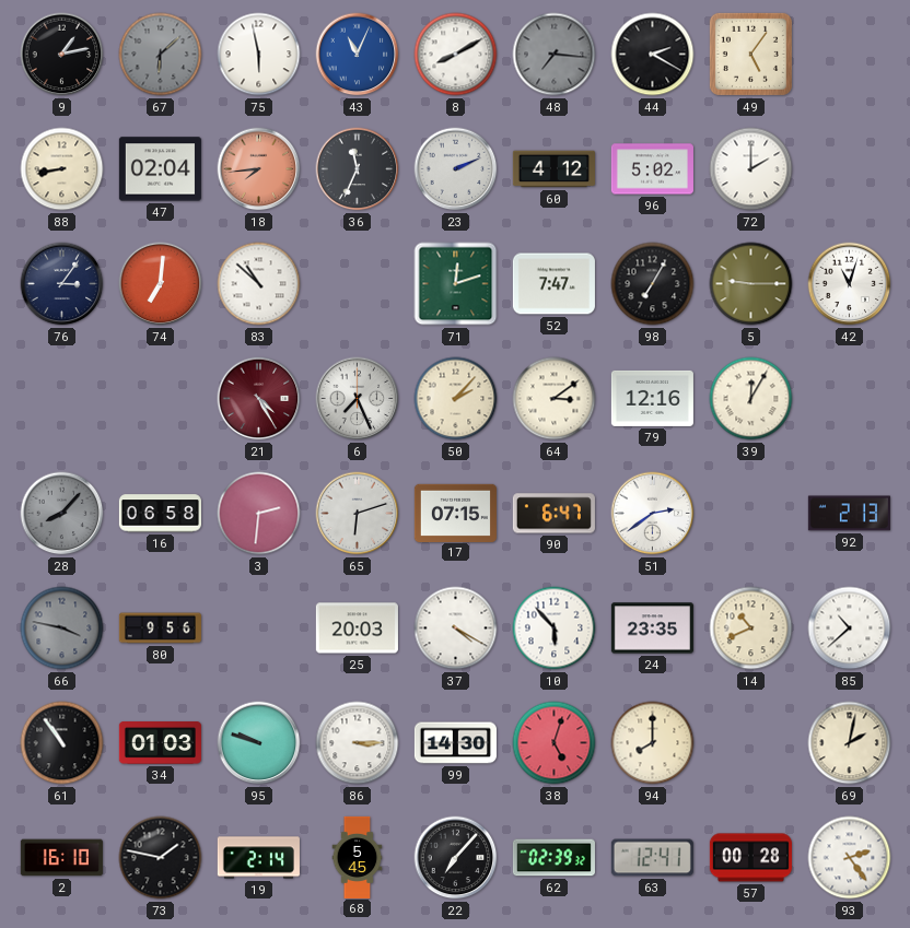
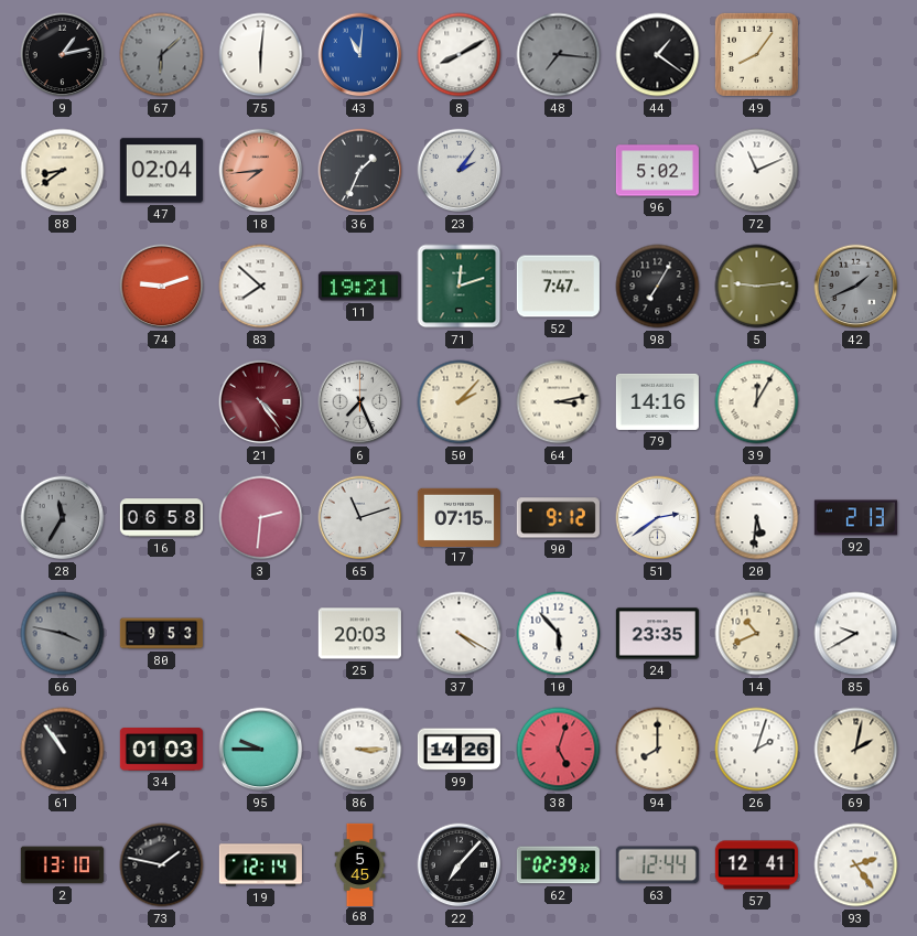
75: 5:58 -> 6:01 (261, 55)
43: 11:04 -> 11:01 (360, 55)
44: 2:20 -> 1:21 (658, 55)
49: 5:06 -> 8:06 (756, 54)
88: 8:43 -> 8:39 (63, 171)
36: 11:34 -> 1:34 (360, 171)
23: 2:11 -> 2:06 (460, 171)
60: 4:12 -> none (553, 169)
72: 2:00 -> 11:11 (757, 171)
76: 3:06 -> none (62, 284)
74: 7:01 -> 9:12 (162, 287)
83: 10:52 -> 7:52 (261, 287)
11: none -> 19:21 (359, 287)
5: 9:15 -> 9:14 (757, 287)
42: 11:03 -> 1:41 (856, 287)
42 dial: white -> grey (856, 287)
21: 4:25 -> 4:24 (261, 402)
64: 3:09 -> 3:13 (559, 402)
79: 12:16 -> 14:16 (657, 401)
28: 8:07 -> 11:35 (63, 518)
65: 6:12 -> 11:12 (360, 518)
90: 6:47 -> 9:12 (558, 518)
20: none -> 5:31 (757, 518)
80: 9:56 -> 9:53 (161, 634)
85: 10:38 -> 9:40 (856, 634)
95: 9:48 -> 9:45 (261, 750)
99: 14:30 -> 14:26 (458, 750)
26: none -> 2:03 (757, 750)
2: 16:10 -> 13:10 (62, 865)
19: 2:14 -> 12:14 (260, 865)
63: 12:41 -> 12:44 (657, 865)
57: 00:28 -> 12:41 (756, 865)
